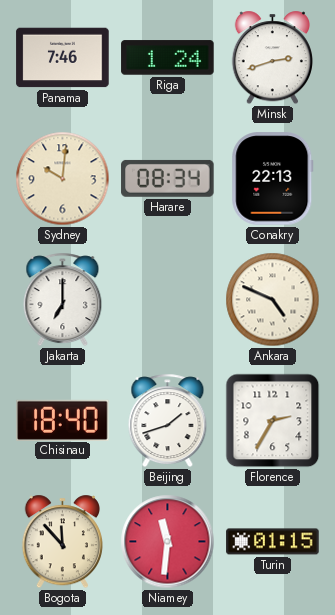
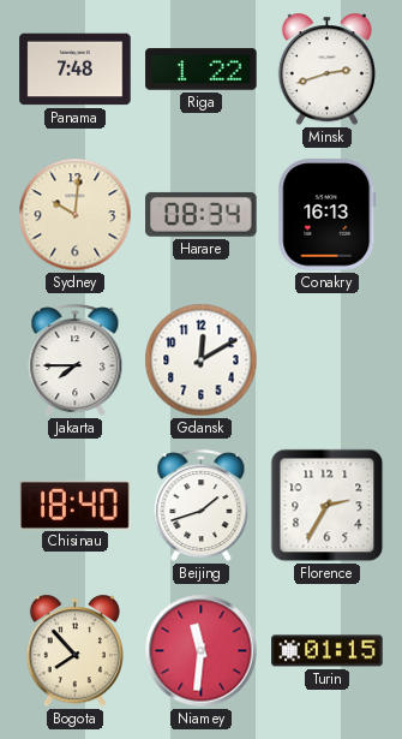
Panama: 7:46 -> 7:48 (76, 70)
Riga: 1:24 -> 1:22 (202, 70)
Conakry: 22:13 -> 16:13 (328, 215)
Jakarta: 7:00 -> 7:45 (76, 360)
Gdansk: none -> 12:10 (202, 360)
Ankara: 4:49 -> none (273, 300)
Bogota: 11:53 -> 7:53 (74, 651)
